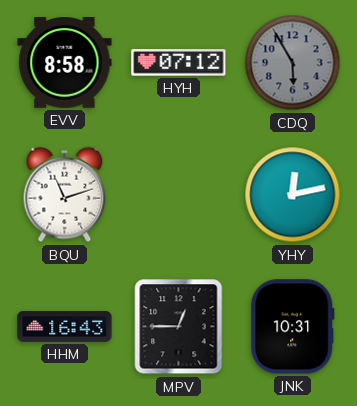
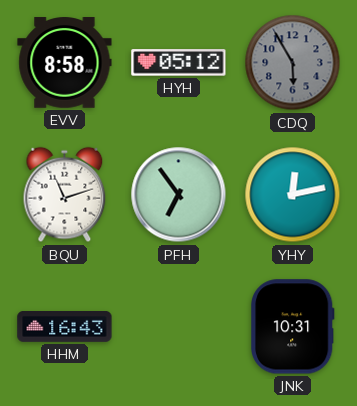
HYH: 07:12 -> 05:12 (179, 63)
PFH: none -> 6:54 (179, 195)
MPV: 12:45 -> none (179, 327)
